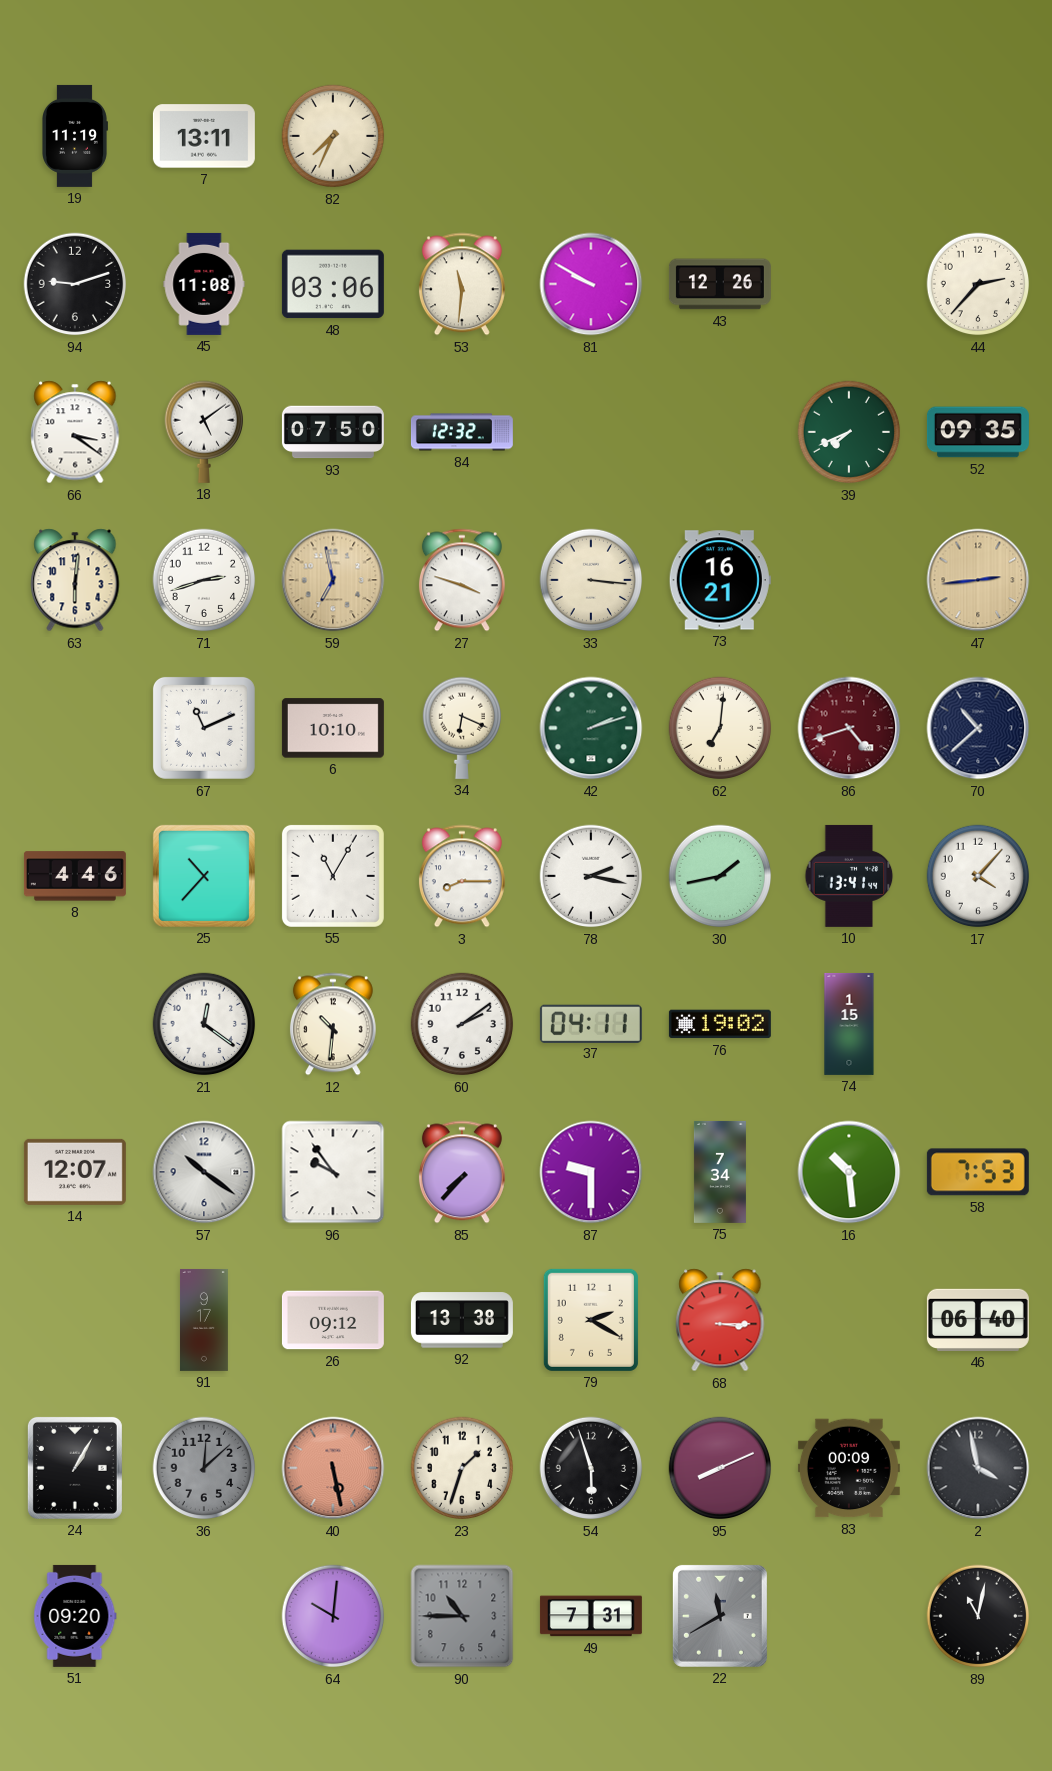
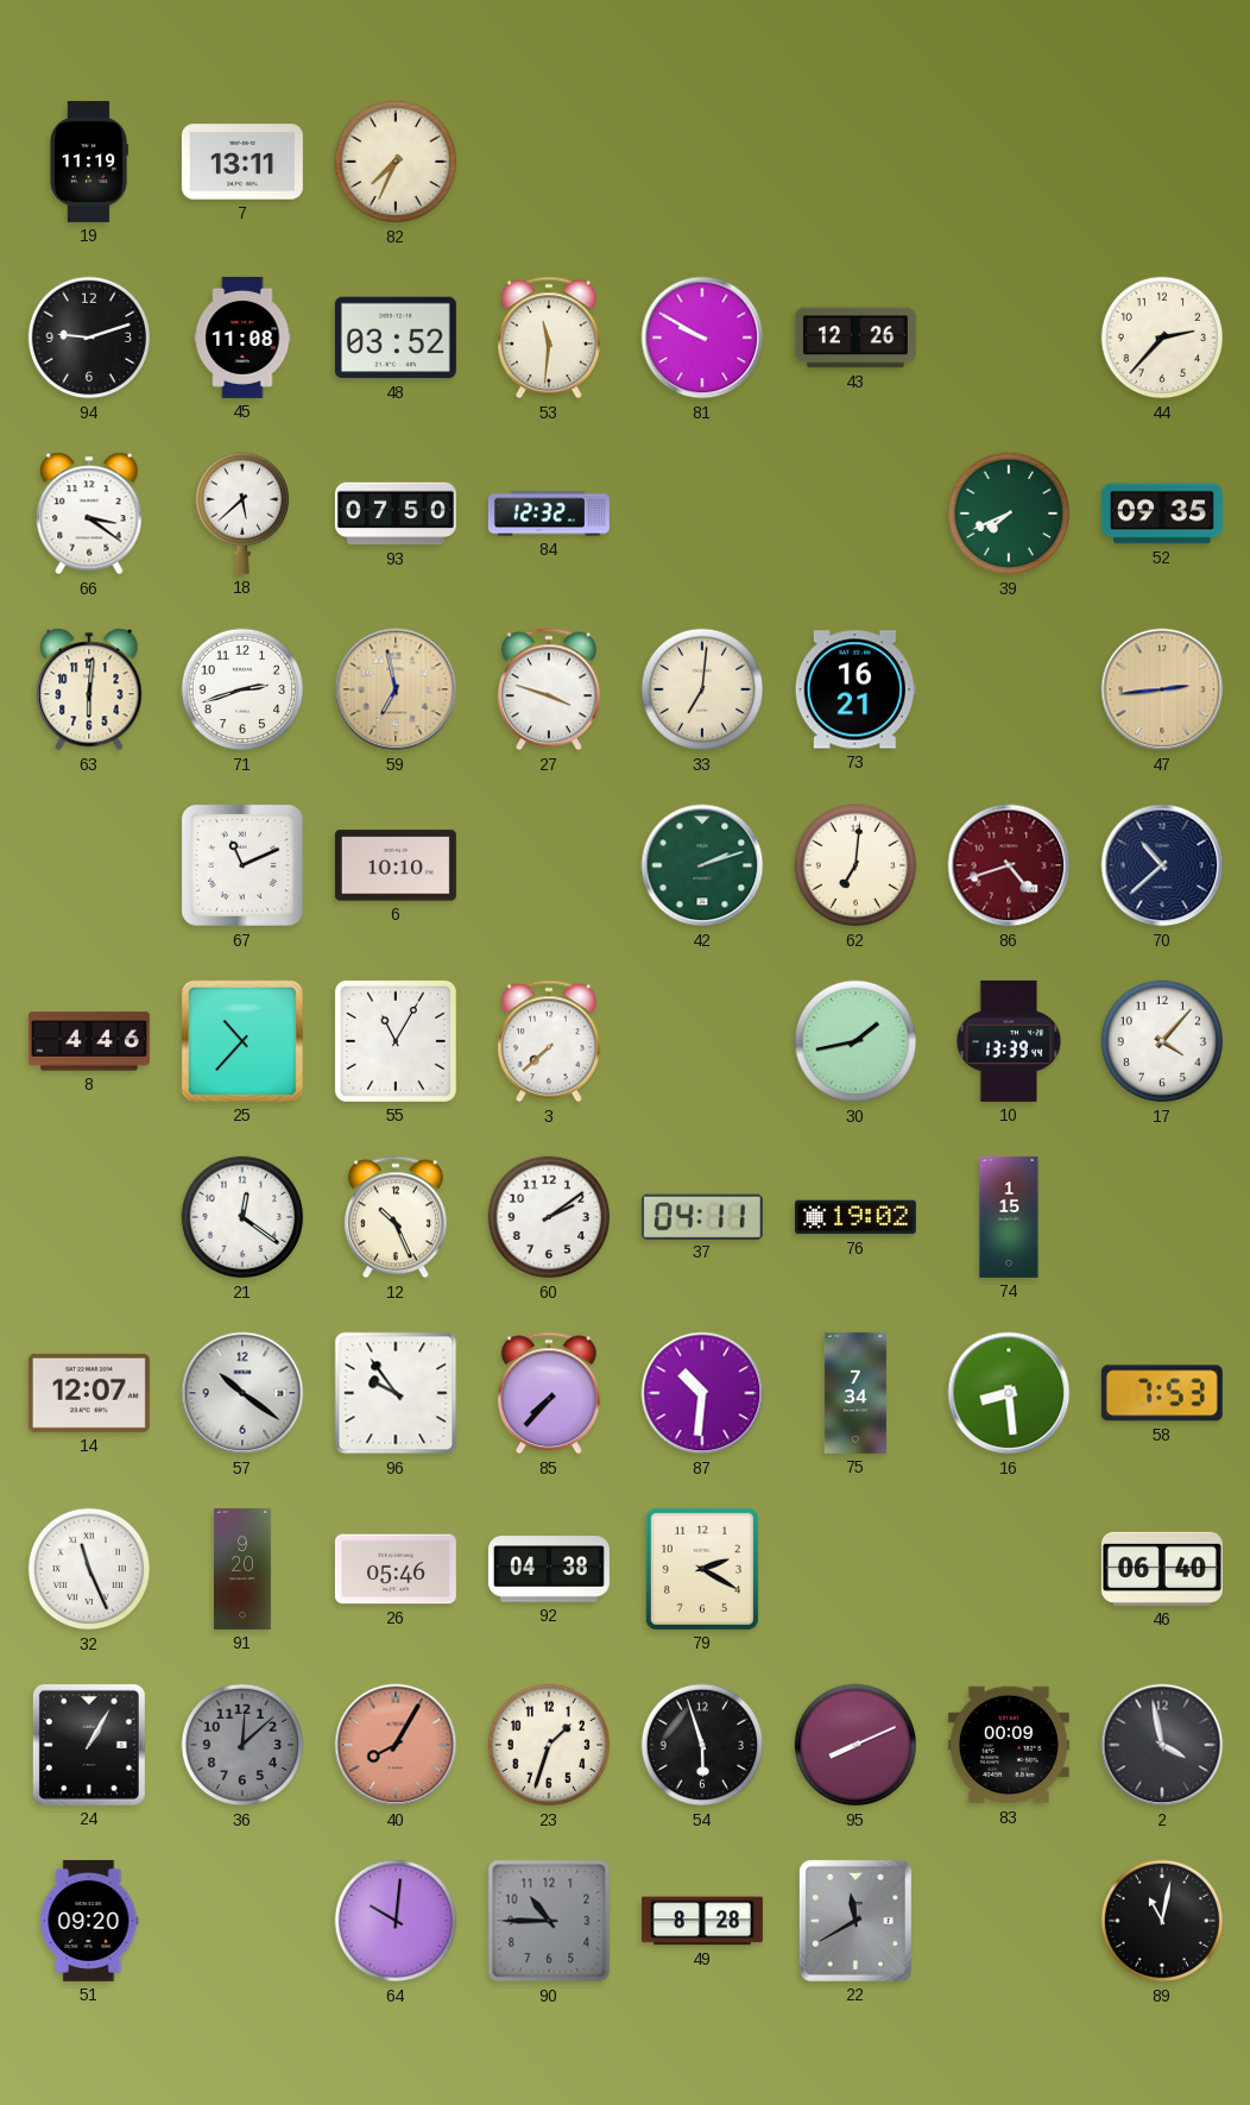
48: 03:06 -> 03:52 (396, 338)
18: 5:09 -> 5:38 (241, 513)
33: 3:16 -> 7:01 (702, 689)
34: 6:19 -> none (461, 728)
3: 8:15 -> 7:38 (549, 1041)
78: 2:17 -> none (591, 876)
10: 13:41 -> 13:39 (1009, 1041)
12: 10:31 -> 10:26 (396, 1217)
87: 9:30 -> 10:31 (702, 1393)
16: 10:29 -> 8:29 (1009, 1393)
32: none -> 11:26 (89, 1569)
91: 9:17 -> 9:20 (242, 1569)
26: 09:12 -> 05:46 (396, 1569)
92: 13:38 -> 04:38 (549, 1569)
68: 3:15 -> none (720, 1320)
40: 5:28 -> 8:05 (396, 1745)
49: 7:31 -> 8:28 (702, 1921)
